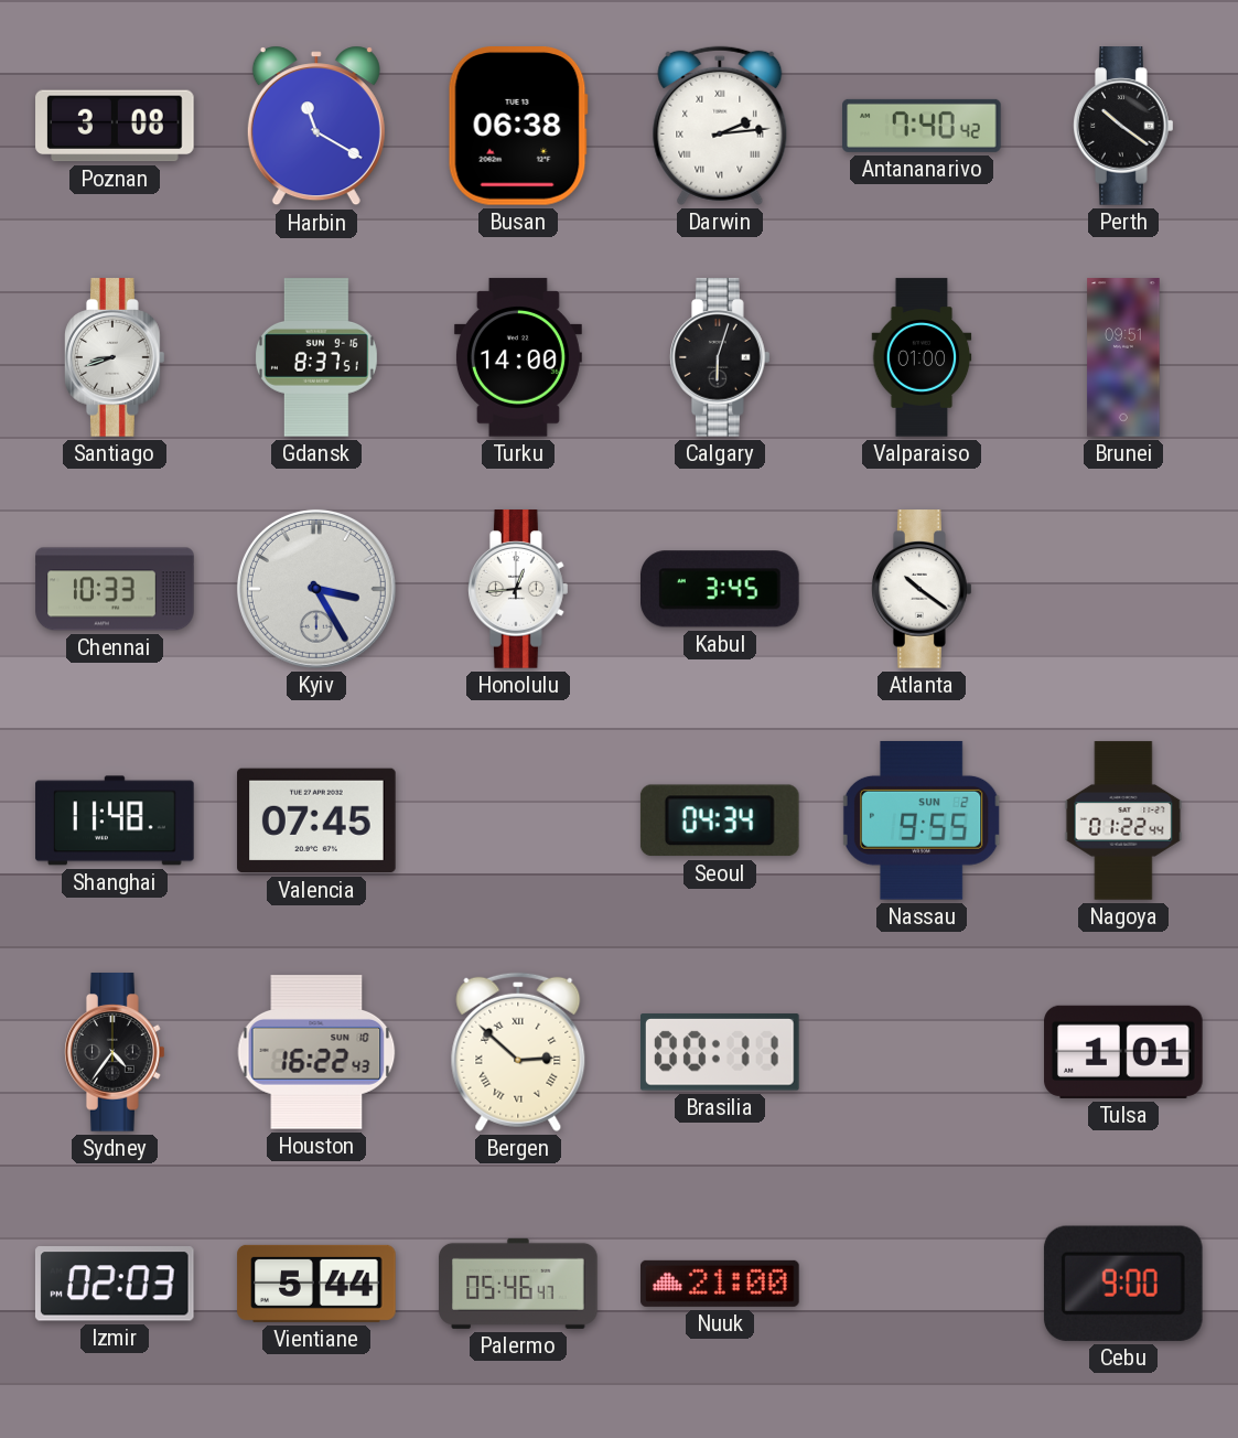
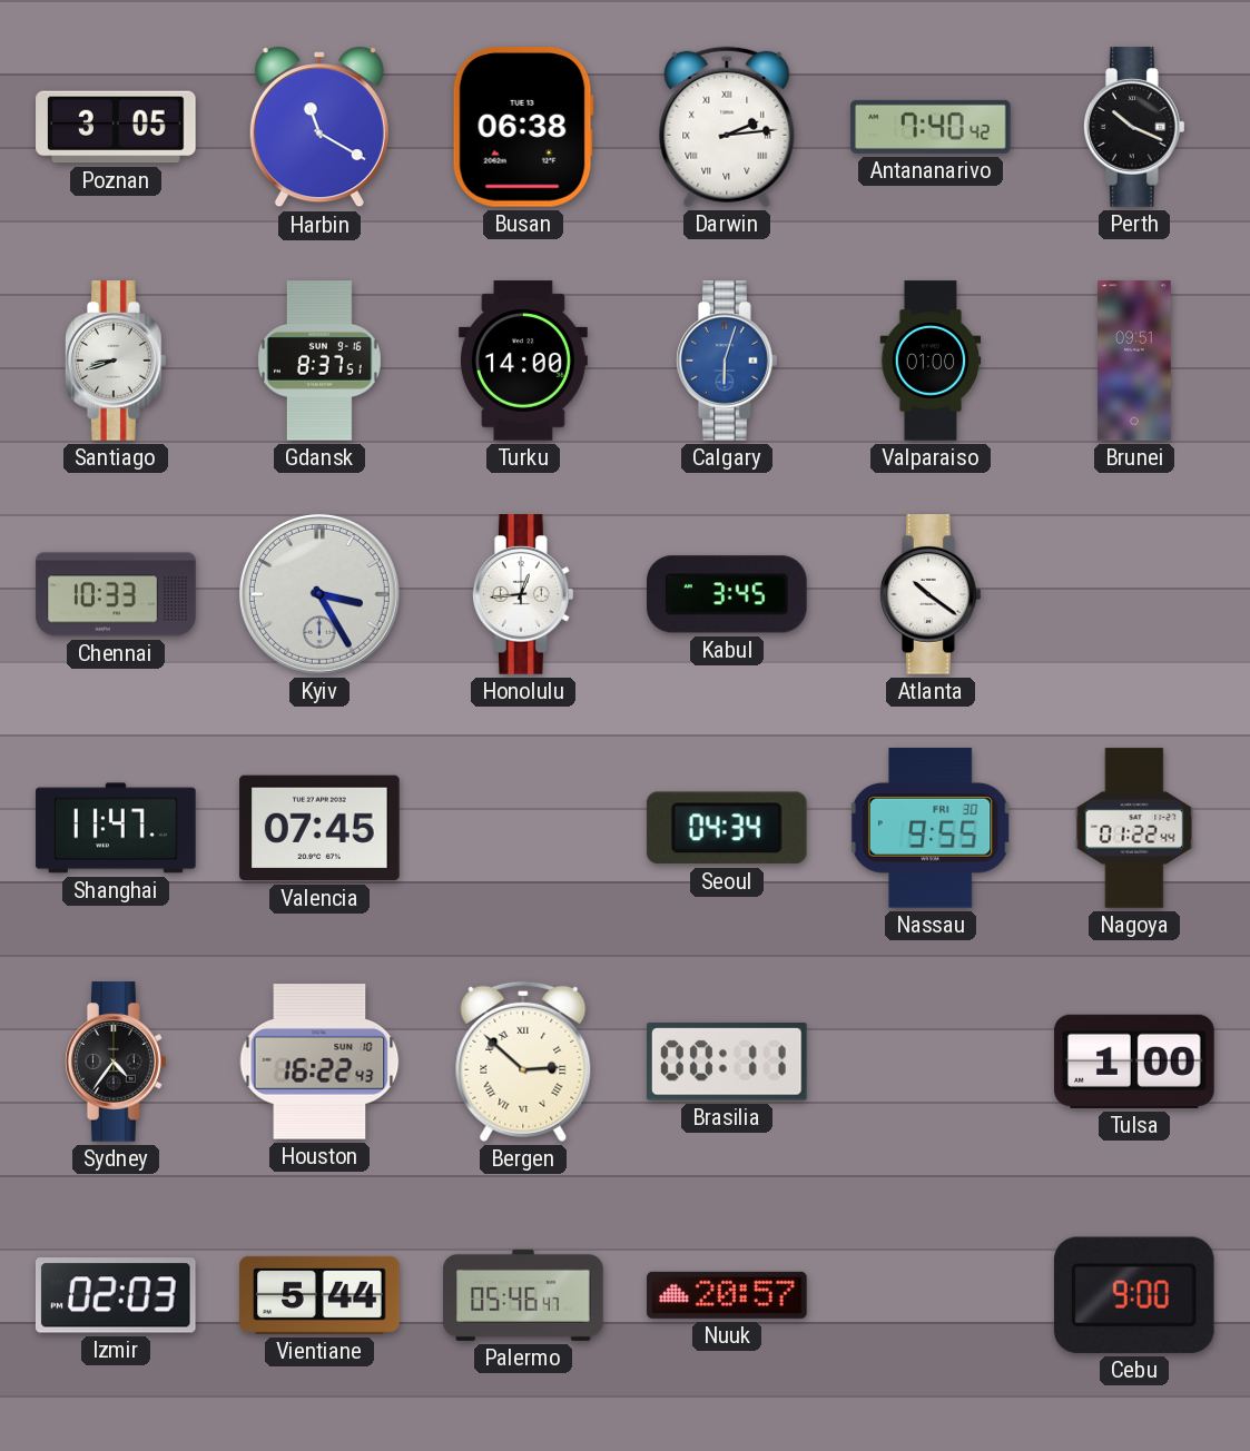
Poznan: 3:08 -> 3:05 (116, 127)
Perth: 10:21 -> 10:19 (1135, 127)
Calgary dial: black -> blue (728, 361)
Shanghai: 11:48 -> 11:47 (116, 828)
Nassau date: SUN 2 -> FRI 30 (931, 828)
Tulsa: 1:01 -> 1:00 (1134, 1062)
Nuuk: 21:00 -> 20:57 (727, 1295)
